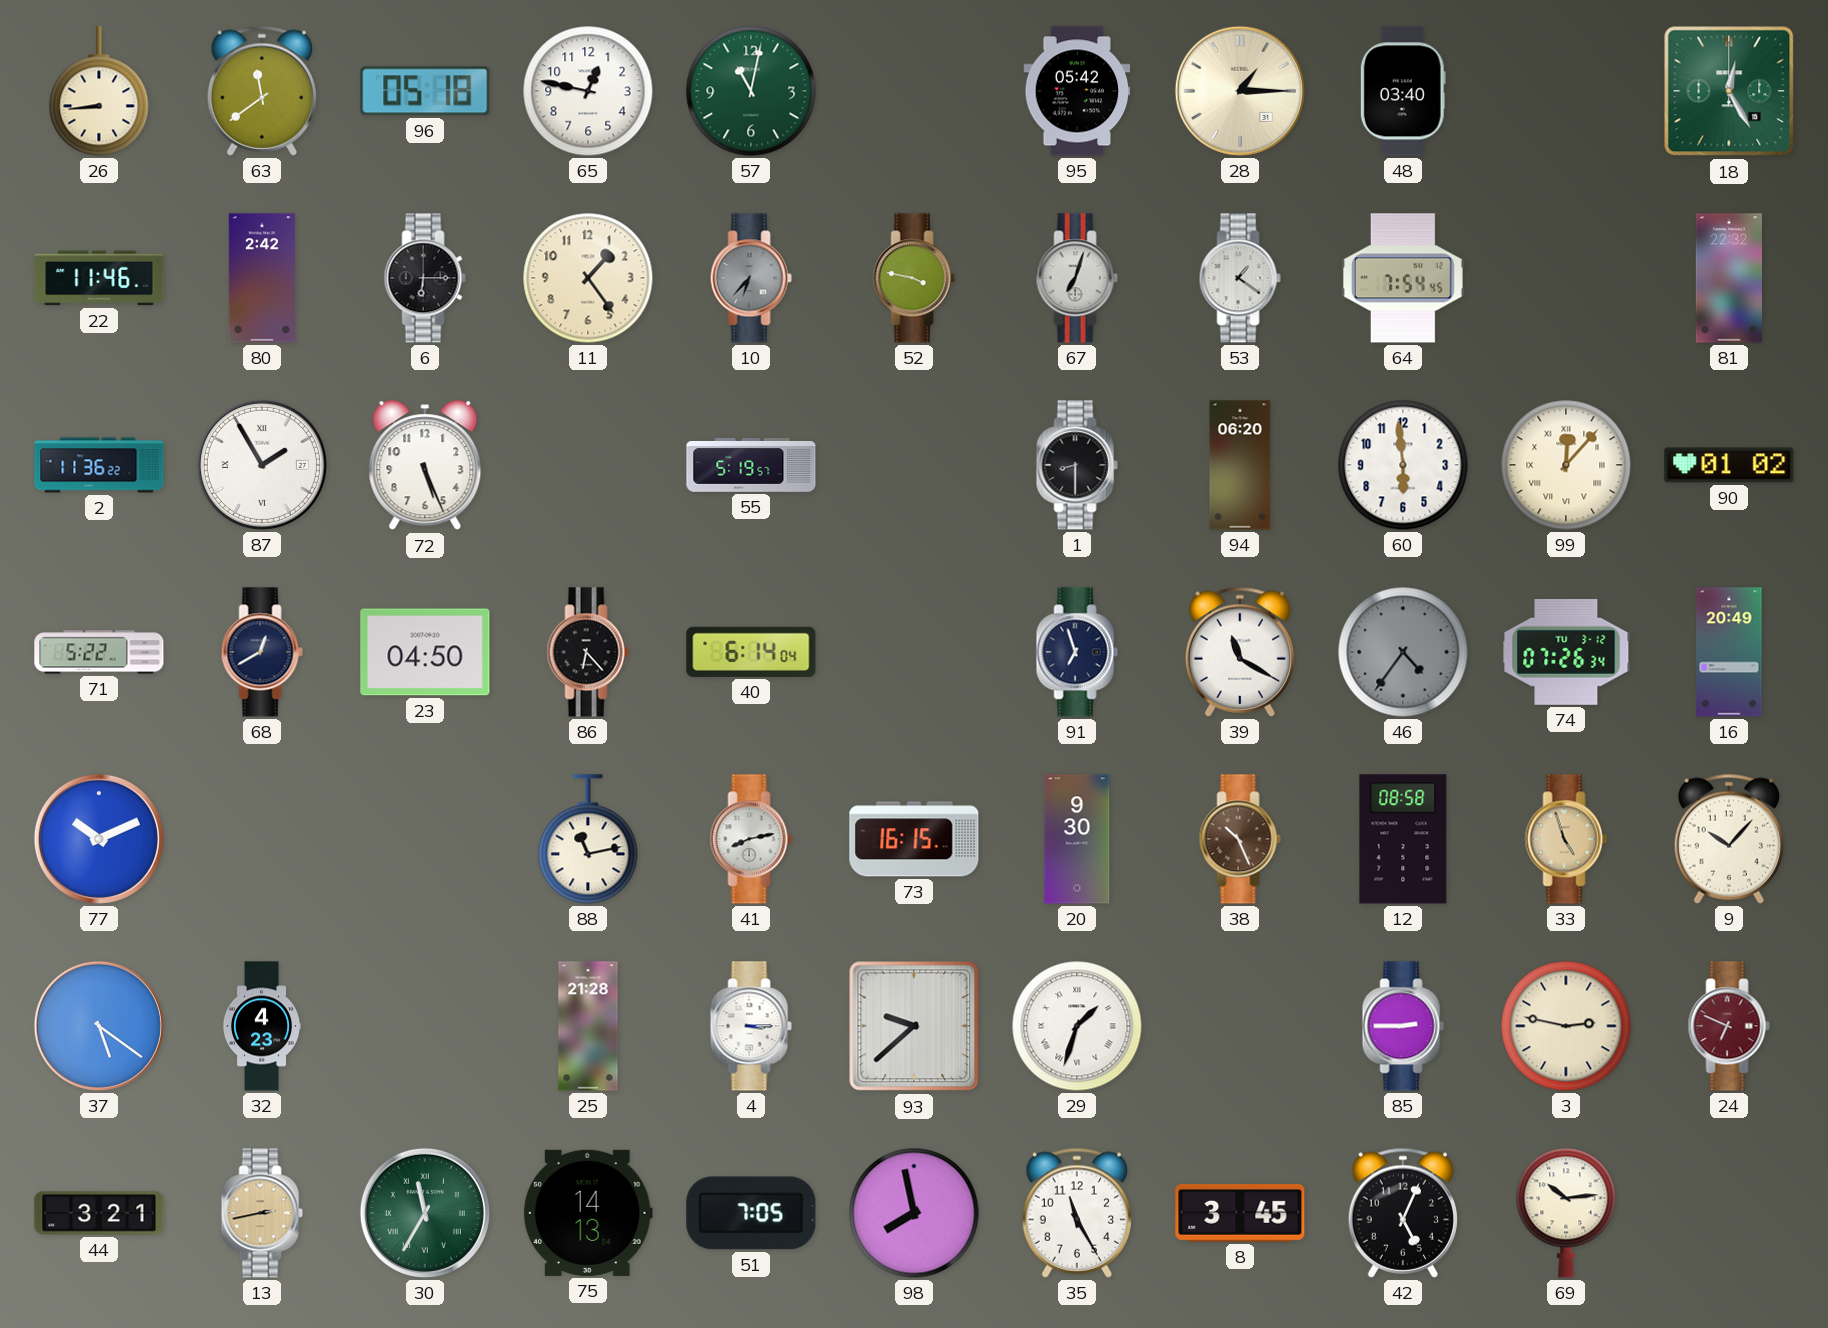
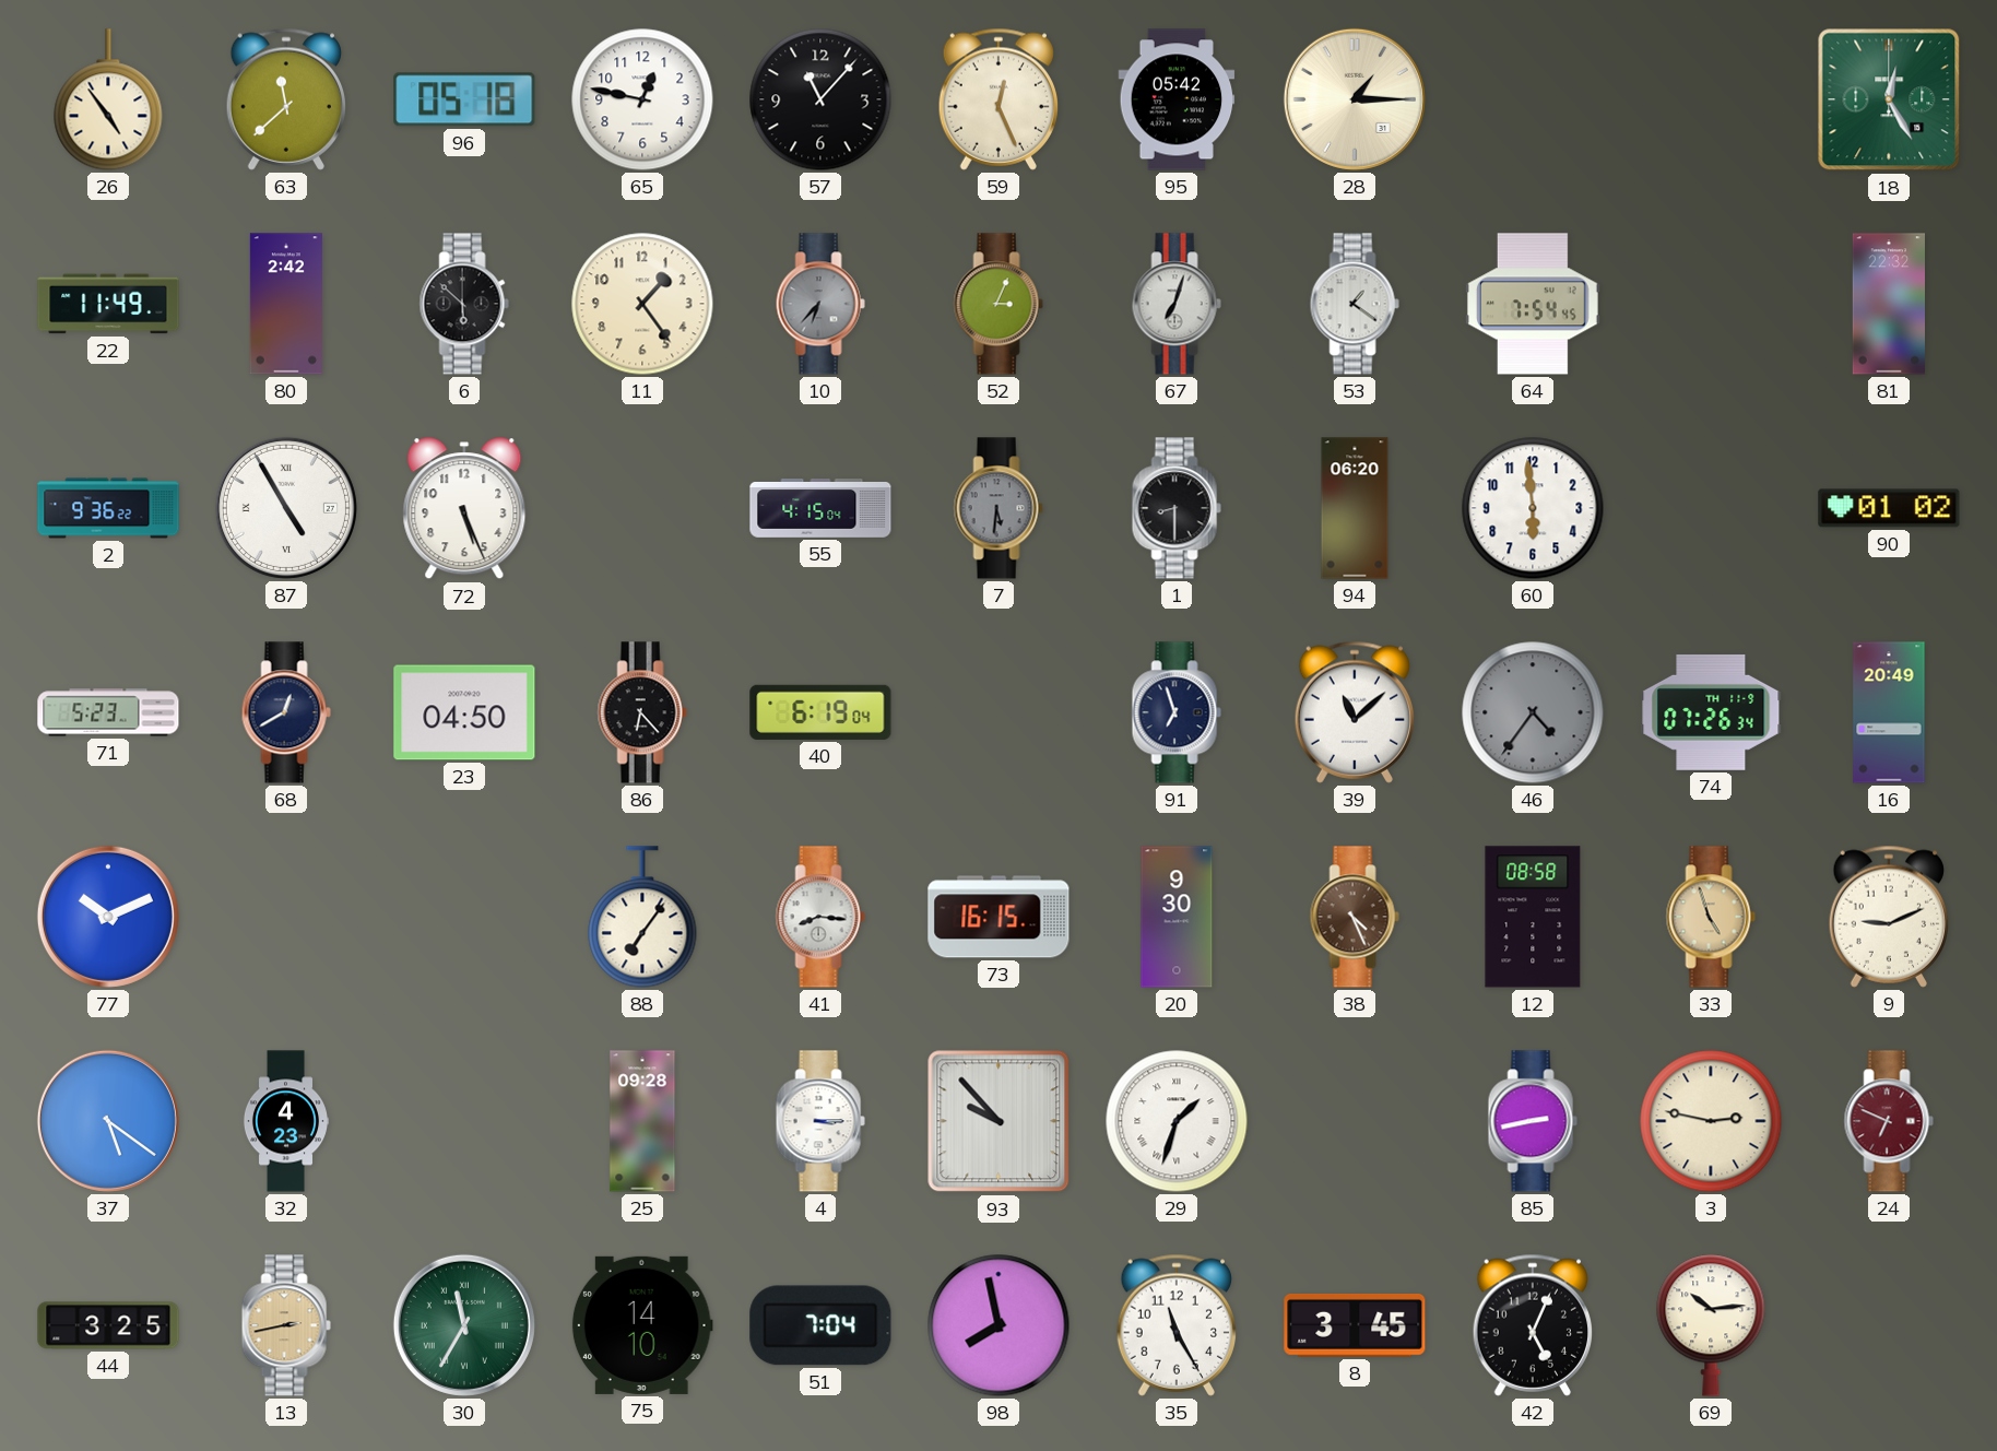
26: 8:44 -> 4:54 (108, 99)
63: 11:39 -> 11:38 (285, 99)
57: 11:02 -> 11:07 (820, 99)
57 dial: green -> black (820, 99)
59: none -> 12:26 (997, 99)
48: 03:40 -> none (1403, 91)
22: 11:46 -> 11:49 (108, 304)
6: 6:15 -> 5:52 (464, 304)
52: 3:47 -> 3:04 (998, 304)
2: 11:36 -> 9:36 (108, 508)
87: 1:55 -> 4:55 (286, 508)
55: 5:19 -> 4:15 (820, 509)
7: none -> 5:31 (998, 508)
99: 12:07 -> none (1566, 465)
71: 5:22 -> 5:23 (108, 712)
40: 6:14 -> 6:19 (820, 712)
39: 11:20 -> 11:08 (1354, 712)
74 date: TU 3-12 -> TH 11-9 (1711, 712)
88: 11:13 -> 7:06 (642, 917)
41: 8:13 -> 8:16 (820, 917)
38: 10:26 -> 4:26 (1355, 917)
9: 10:07 -> 9:11 (1888, 917)
25: 21:28 -> 09:28 (642, 1121)
93: 9:38 -> 9:53 (998, 1121)
85: 2:45 -> 2:43 (1533, 1121)
44: 3:21 -> 3:25 (108, 1325)
75: 14:13 -> 14:10 (642, 1325)
51: 7:05 -> 7:04 (820, 1325)
